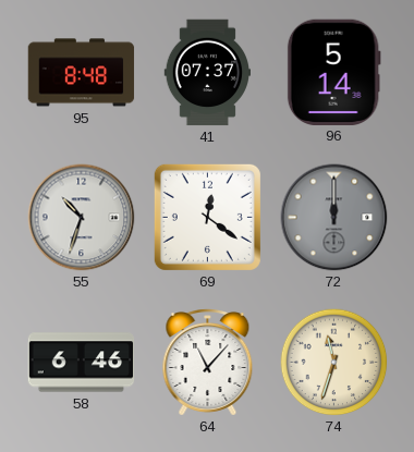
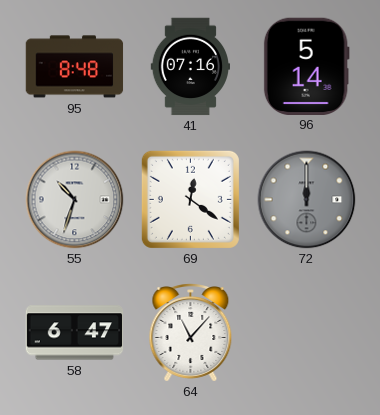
41: 07:37 -> 07:16 (191, 67)
58: 6:46 -> 6:47 (75, 333)
74: 11:33 -> none (334, 363)
